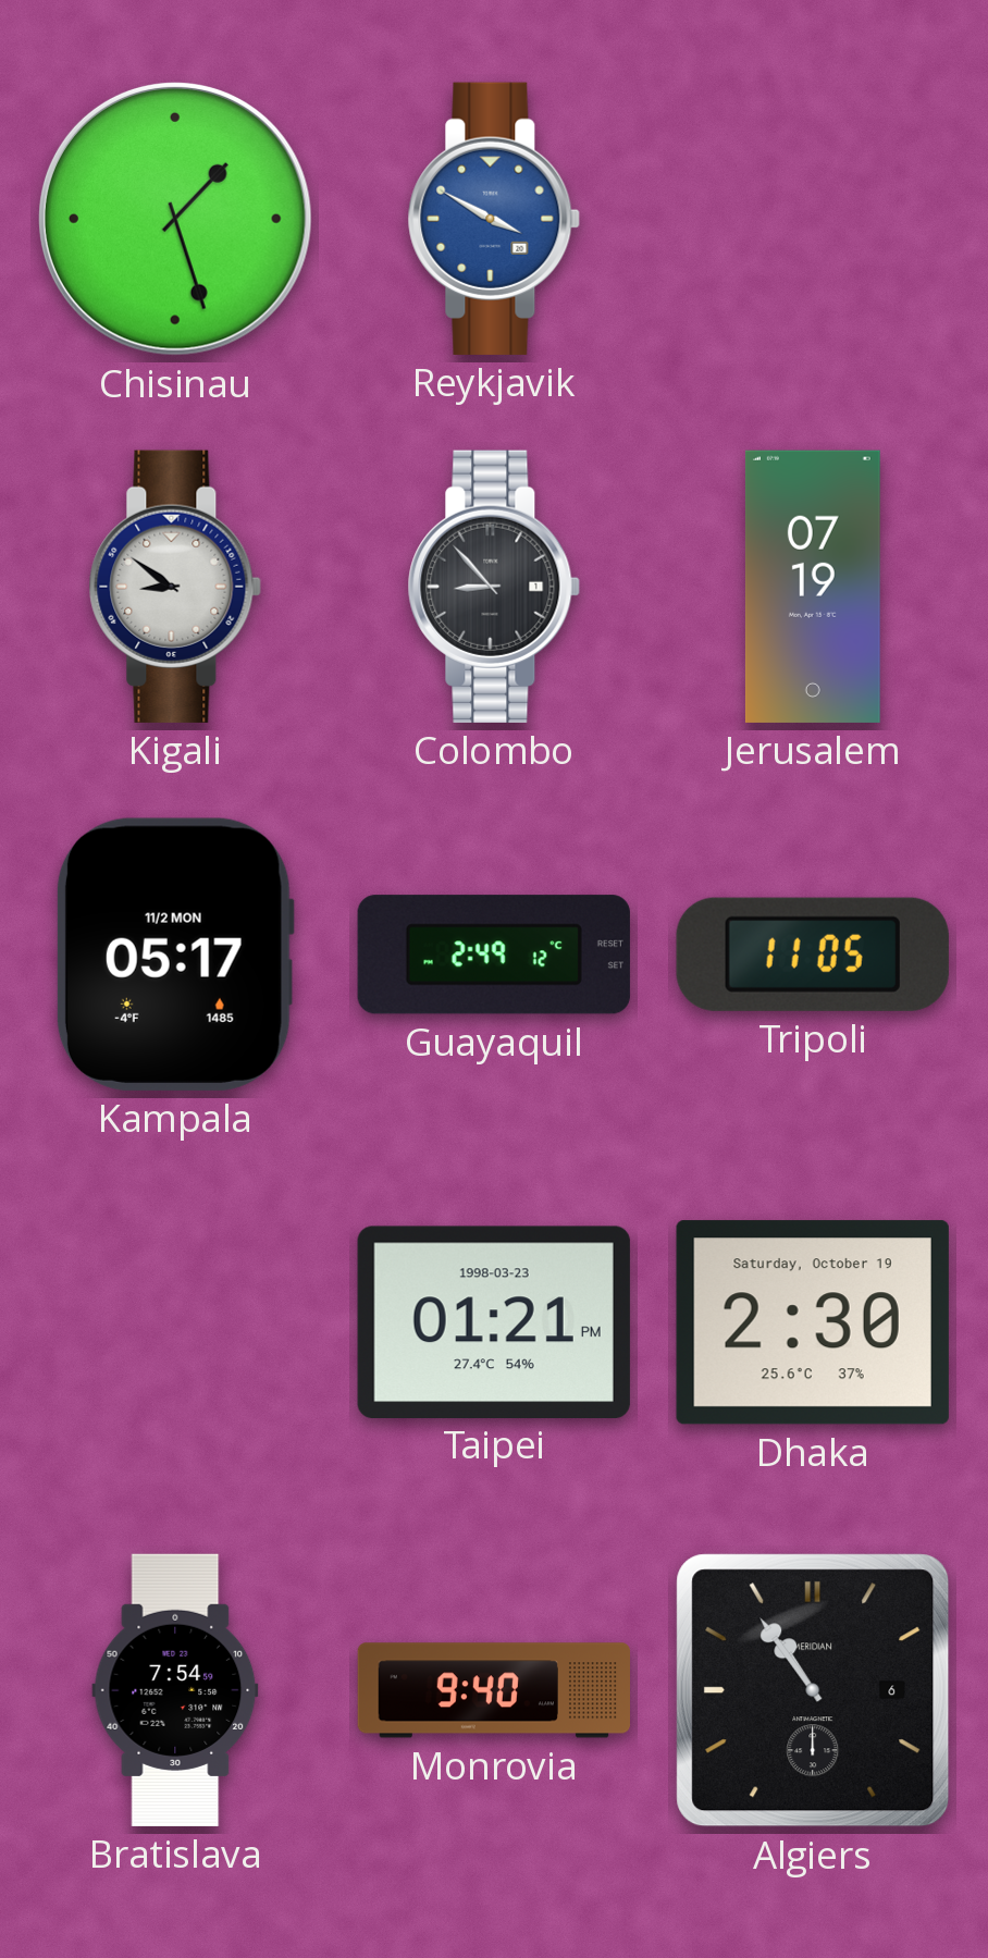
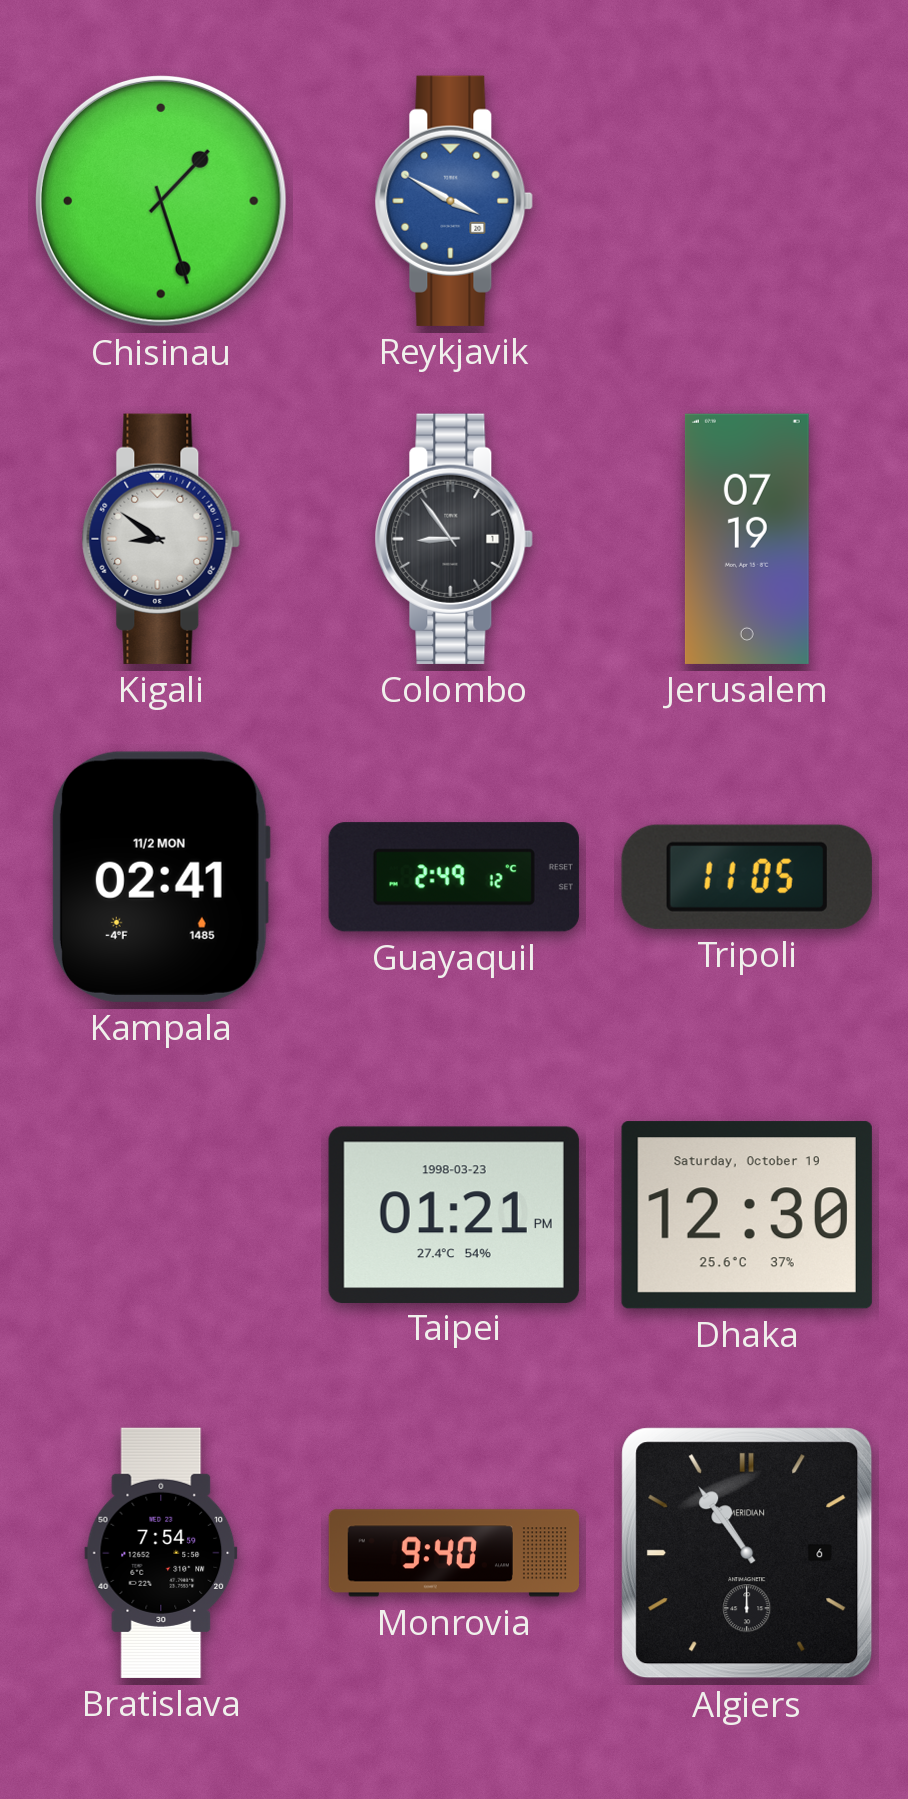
Colombo: 8:53 -> 8:54 (454, 539)
Kampala: 05:17 -> 02:41 (161, 877)
Dhaka: 2:30 -> 12:30 (747, 1215)
